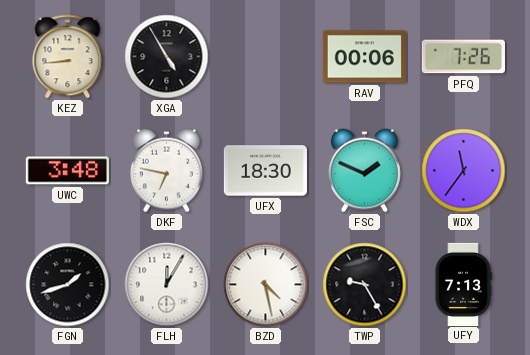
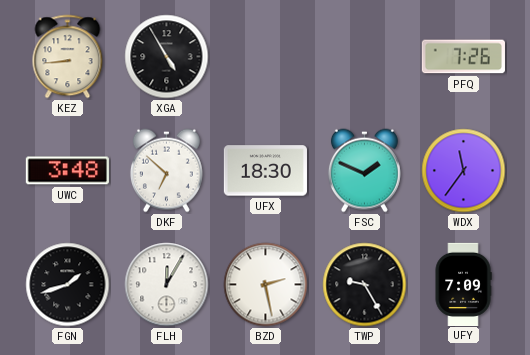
RAV: 00:06 -> none (364, 57)
DKF: 6:47 -> 6:52 (166, 171)
BZD: 4:28 -> 2:28 (266, 285)
UFY: 7:13 -> 7:09 (463, 284)
